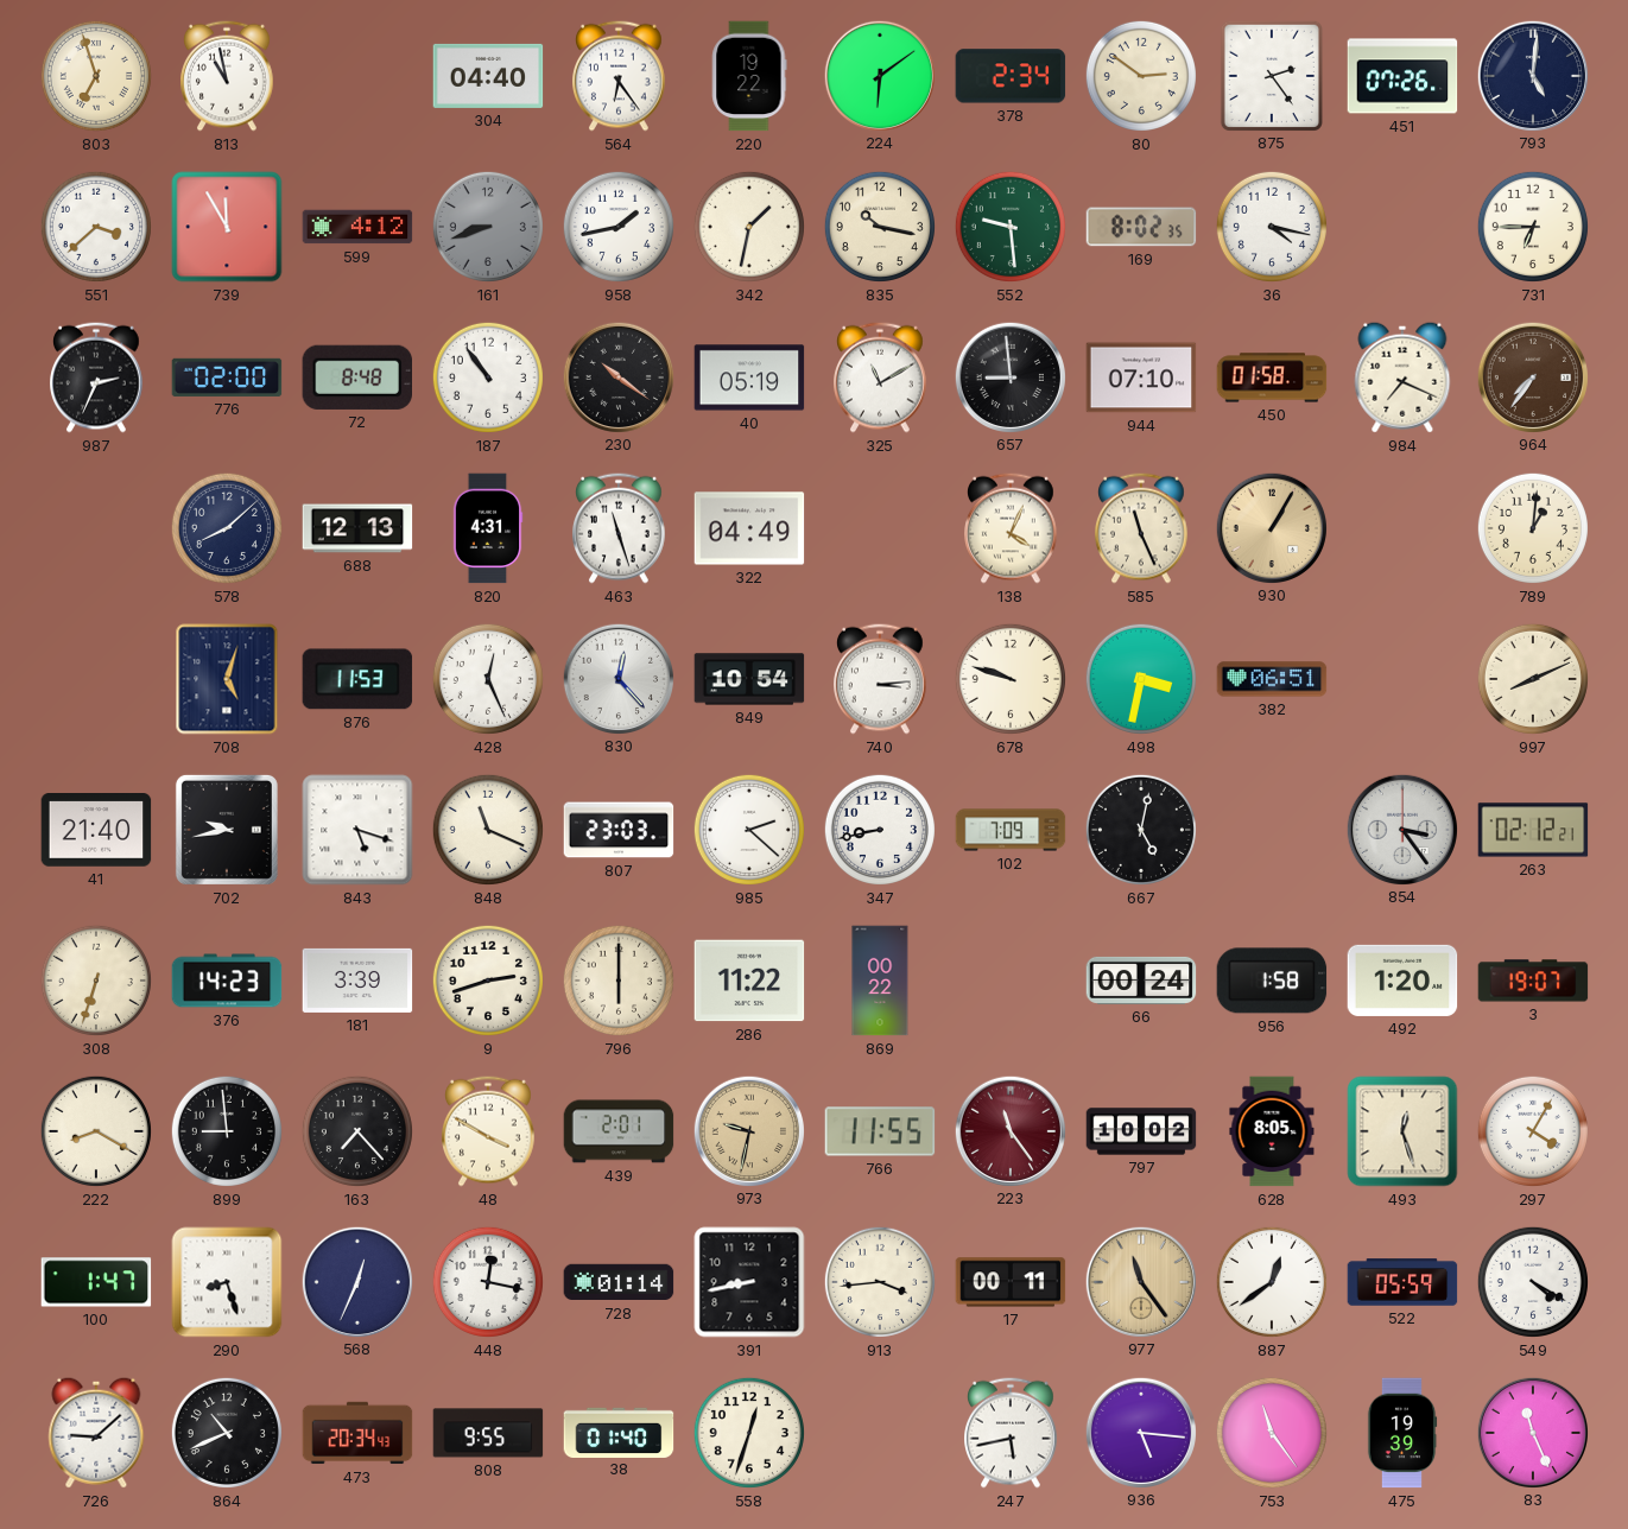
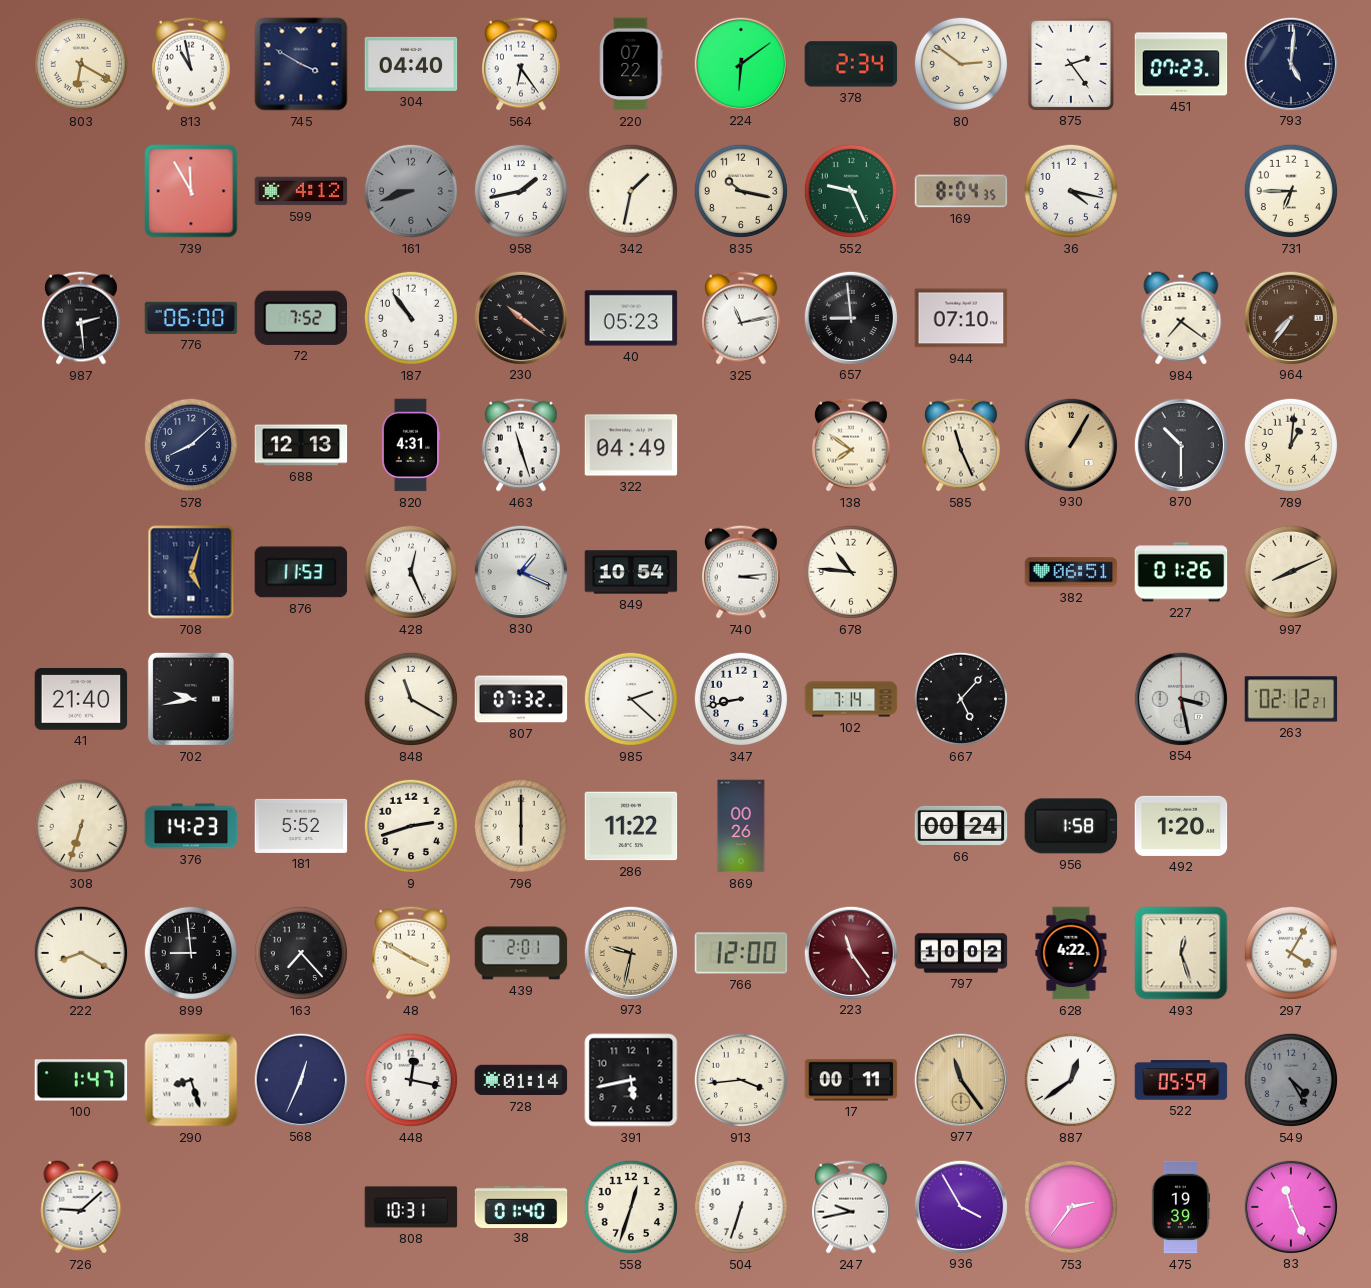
803: 6:57 -> 6:20 (81, 64)
745: none -> 3:50 (301, 64)
220: 19:22 -> 07:22 (631, 64)
451: 07:26 -> 07:23 (1181, 64)
551: 3:38 -> none (96, 227)
552: 9:29 -> 9:26 (851, 191)
169: 8:02 -> 8:04 (961, 191)
987: 2:34 -> 2:29 (82, 318)
776: 02:00 -> 06:00 (191, 318)
72: 8:48 -> 7:52 (300, 318)
40: 05:19 -> 05:23 (631, 318)
325: 11:10 -> 11:13 (742, 318)
450: 01:58 -> none (1272, 378)
984: 7:19 -> 7:21 (1181, 318)
138: 4:04 -> 7:51 (852, 445)
870: none -> 10:30 (1180, 444)
830: 12:23 -> 1:19 (520, 571)
678: 9:48 -> 10:46 (851, 572)
498: 3:32 -> none (1141, 679)
227: none -> 01:26 (1181, 572)
843: 5:18 -> none (357, 830)
848: 11:19 -> 11:20 (411, 699)
807: 23:03 -> 07:32 (521, 699)
102: 7:09 -> 7:14 (851, 699)
667: 5:02 -> 5:07 (961, 699)
854: 3:24 -> 3:28 (1180, 698)
181: 3:39 -> 5:52 (301, 826)
869: 00:22 -> 00:26 (741, 826)
3: 19:07 -> none (1533, 981)
766: 11:55 -> 12:00 (741, 953)
628: 8:05 -> 4:22 (1071, 953)
391: 8:43 -> 5:43 (631, 1080)
549: 4:20 -> 4:25 (1291, 1080)
549 dial: white -> grey (1291, 1080)
864: 10:41 -> none (227, 1433)
473: 20:34 -> none (357, 1433)
808: 9:55 -> 10:31 (411, 1207)
504: none -> 6:33 (741, 1207)
247: 5:43 -> 9:43 (852, 1207)
936: 5:16 -> 3:55 (960, 1206)
753: 11:24 -> 2:36 (1071, 1207)
